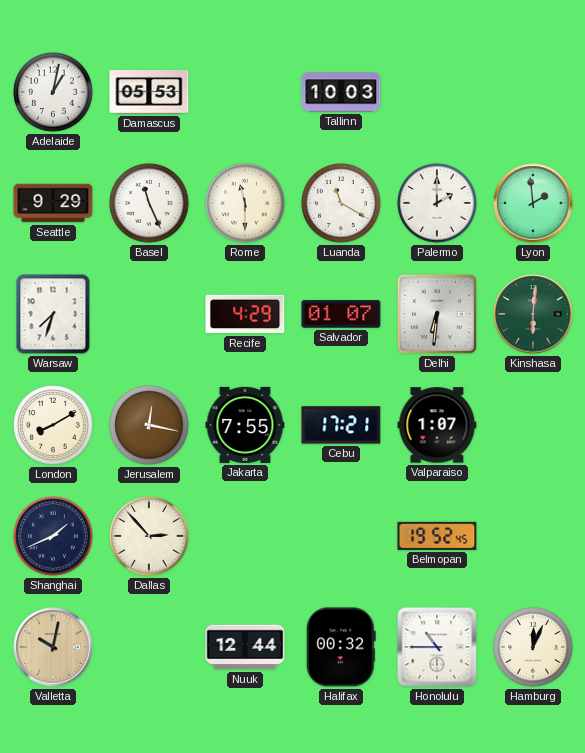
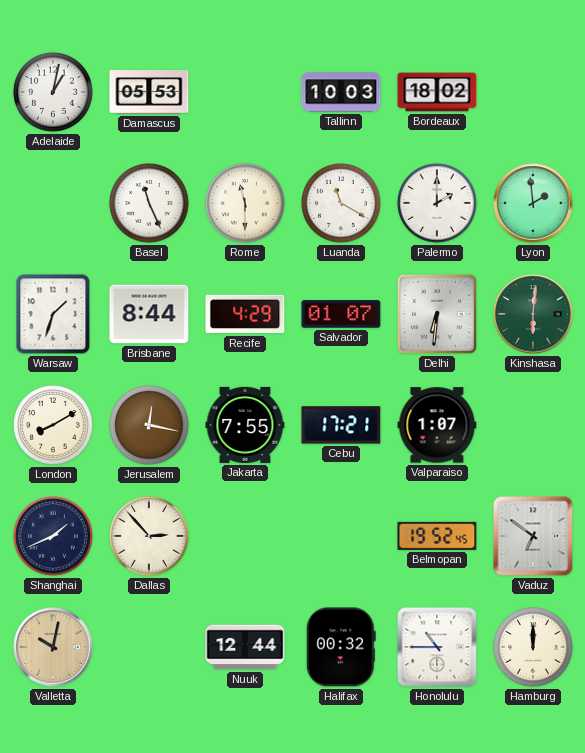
Bordeaux: none -> 18:02 (437, 92)
Seattle: 9:29 -> none (53, 203)
Warsaw: 7:33 -> 1:33 (53, 314)
Brisbane: none -> 8:44 (149, 314)
Vaduz: none -> 6:51 (533, 536)
Hamburg: 12:04 -> 12:00 (533, 647)
